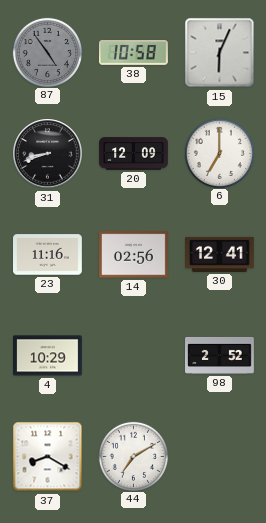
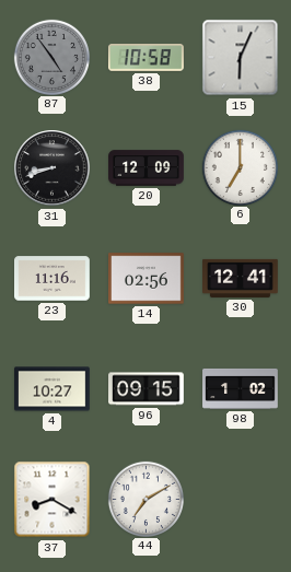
4: 10:29 -> 10:27 (53, 389)
96: none -> 09:15 (147, 389)
98: 2:52 -> 1:02 (241, 388)
